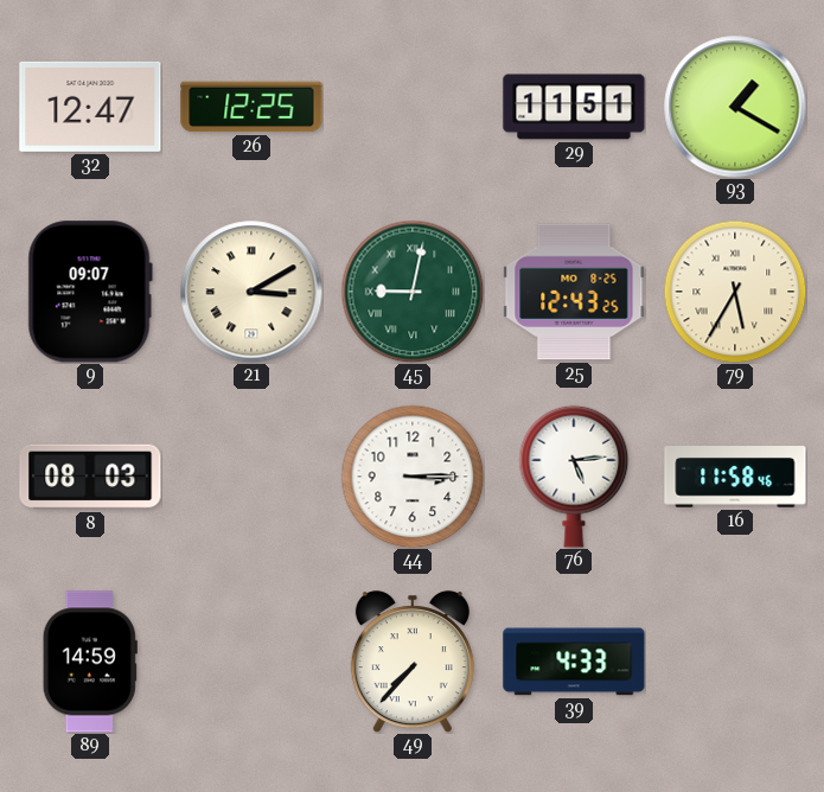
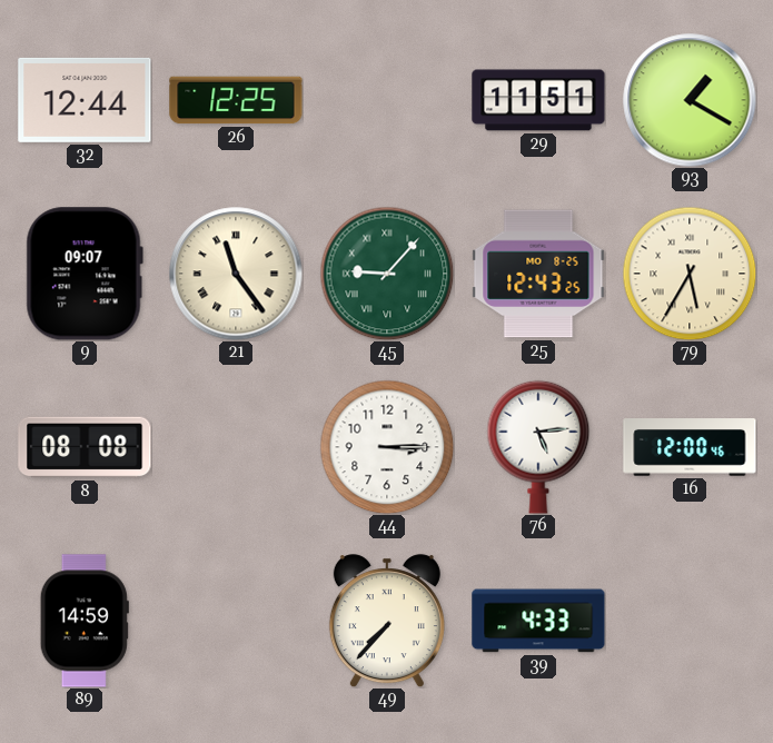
32: 12:47 -> 12:44 (85, 100)
21: 3:10 -> 11:24 (236, 274)
45: 9:02 -> 9:07 (387, 274)
8: 08:03 -> 08:08 (85, 447)
16: 11:58 -> 12:00 (690, 447)
